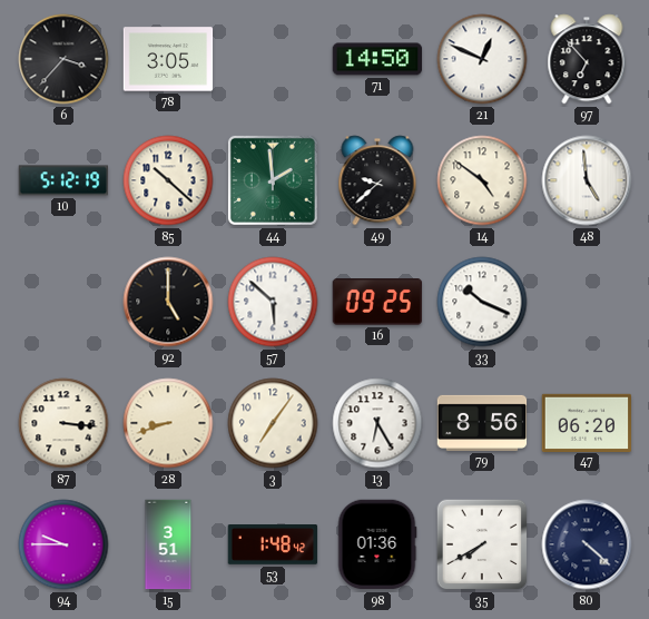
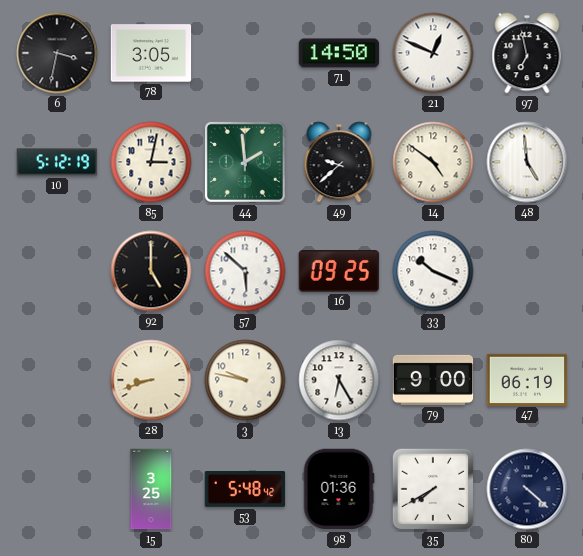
6: 3:37 -> 3:32 (57, 53)
97: 6:53 -> 6:58 (527, 53)
85: 10:22 -> 3:02 (151, 162)
87: 3:16 -> none (63, 423)
3: 7:06 -> 9:47 (245, 380)
79: 8:56 -> 9:00 (433, 380)
47: 06:20 -> 06:19 (527, 379)
94: 9:45 -> none (63, 544)
15: 3:51 -> 3:25 (151, 489)
53: 1:48 -> 5:48 (245, 490)
